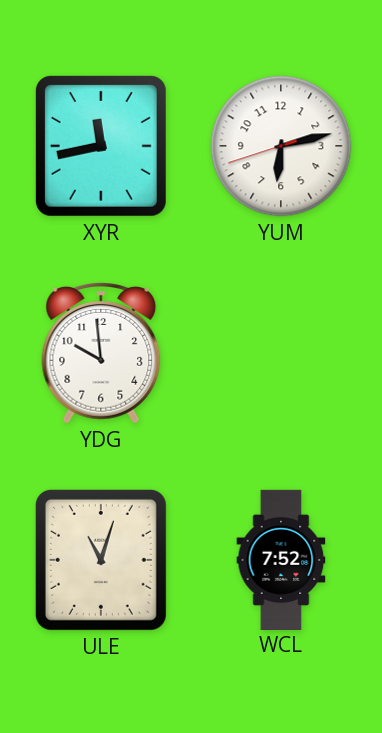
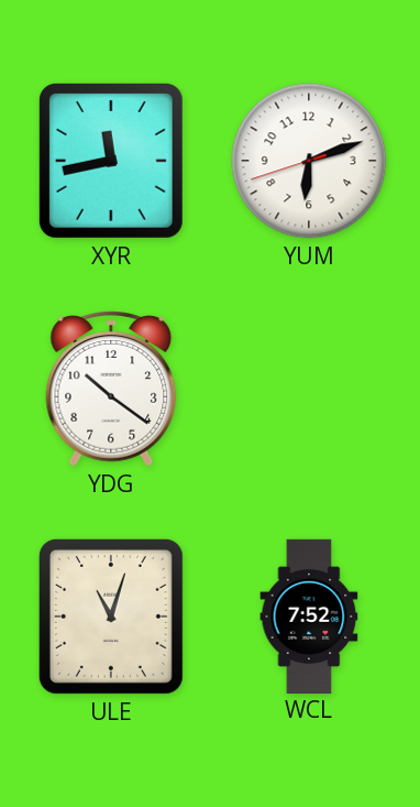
YUM: 6:12 -> 6:11 (309, 161)
YDG: 9:59 -> 10:21 (111, 390)
